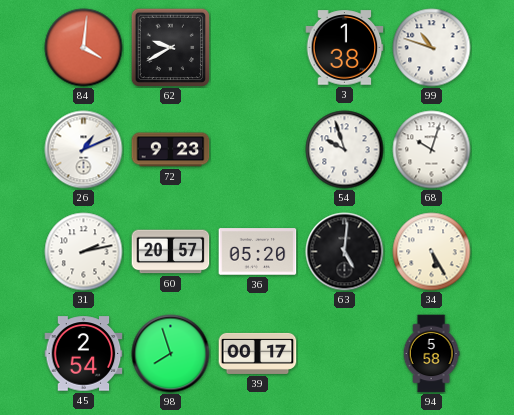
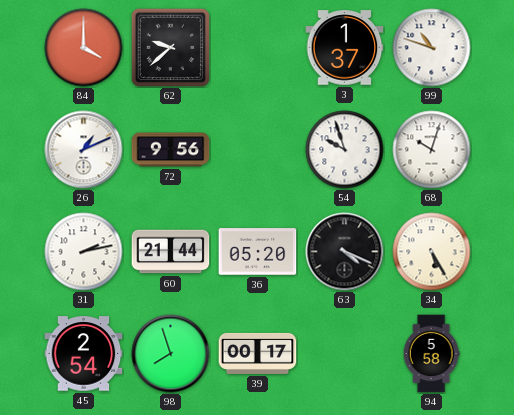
84: 4:01 -> 4:00 (84, 48)
62: 9:40 -> 9:38 (170, 47)
3: 1:38 -> 1:37 (345, 48)
72: 9:23 -> 9:56 (171, 150)
60: 20:57 -> 21:44 (171, 252)
63: 5:01 -> 4:19 (345, 252)
